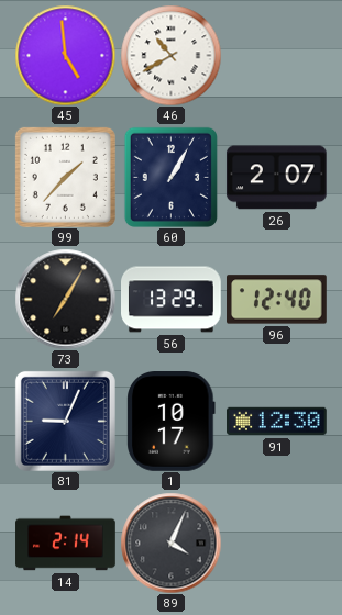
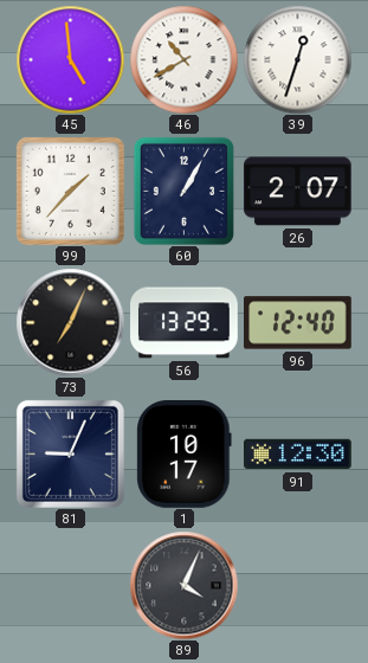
39: none -> 12:33 (297, 59)
73: 7:05 -> 7:04 (70, 322)
14: 2:14 -> none (66, 544)
